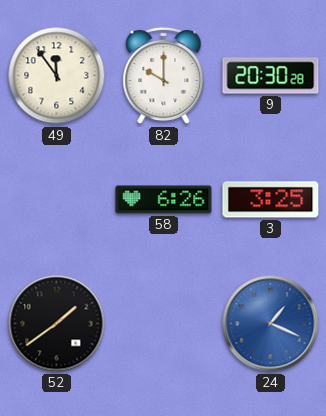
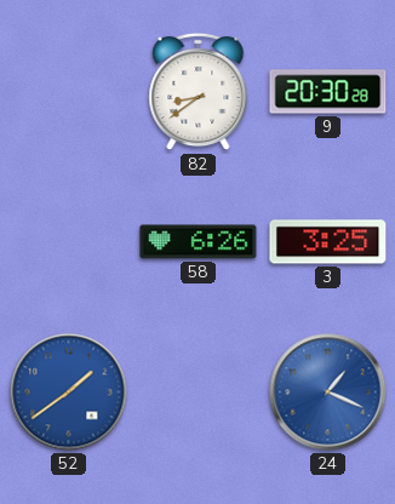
49: 11:54 -> none (57, 76)
82: 10:00 -> 8:39 (199, 92)
52 dial: black -> blue (69, 393)
